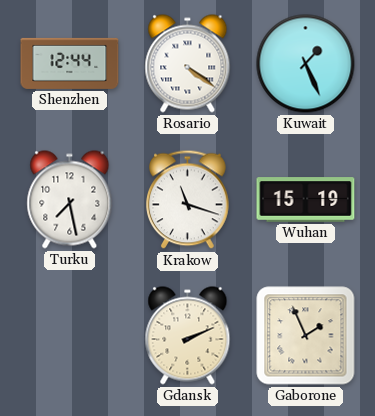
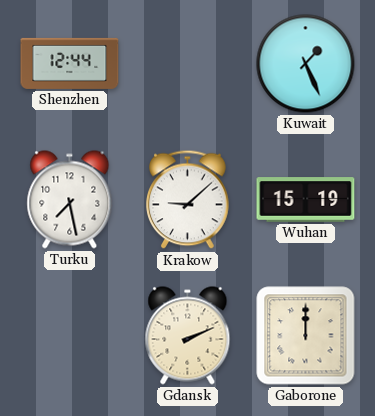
Rosario: 4:21 -> none (188, 64)
Krakow: 11:18 -> 9:08 (188, 200)
Gaborone: 1:56 -> 12:00 (306, 336)
